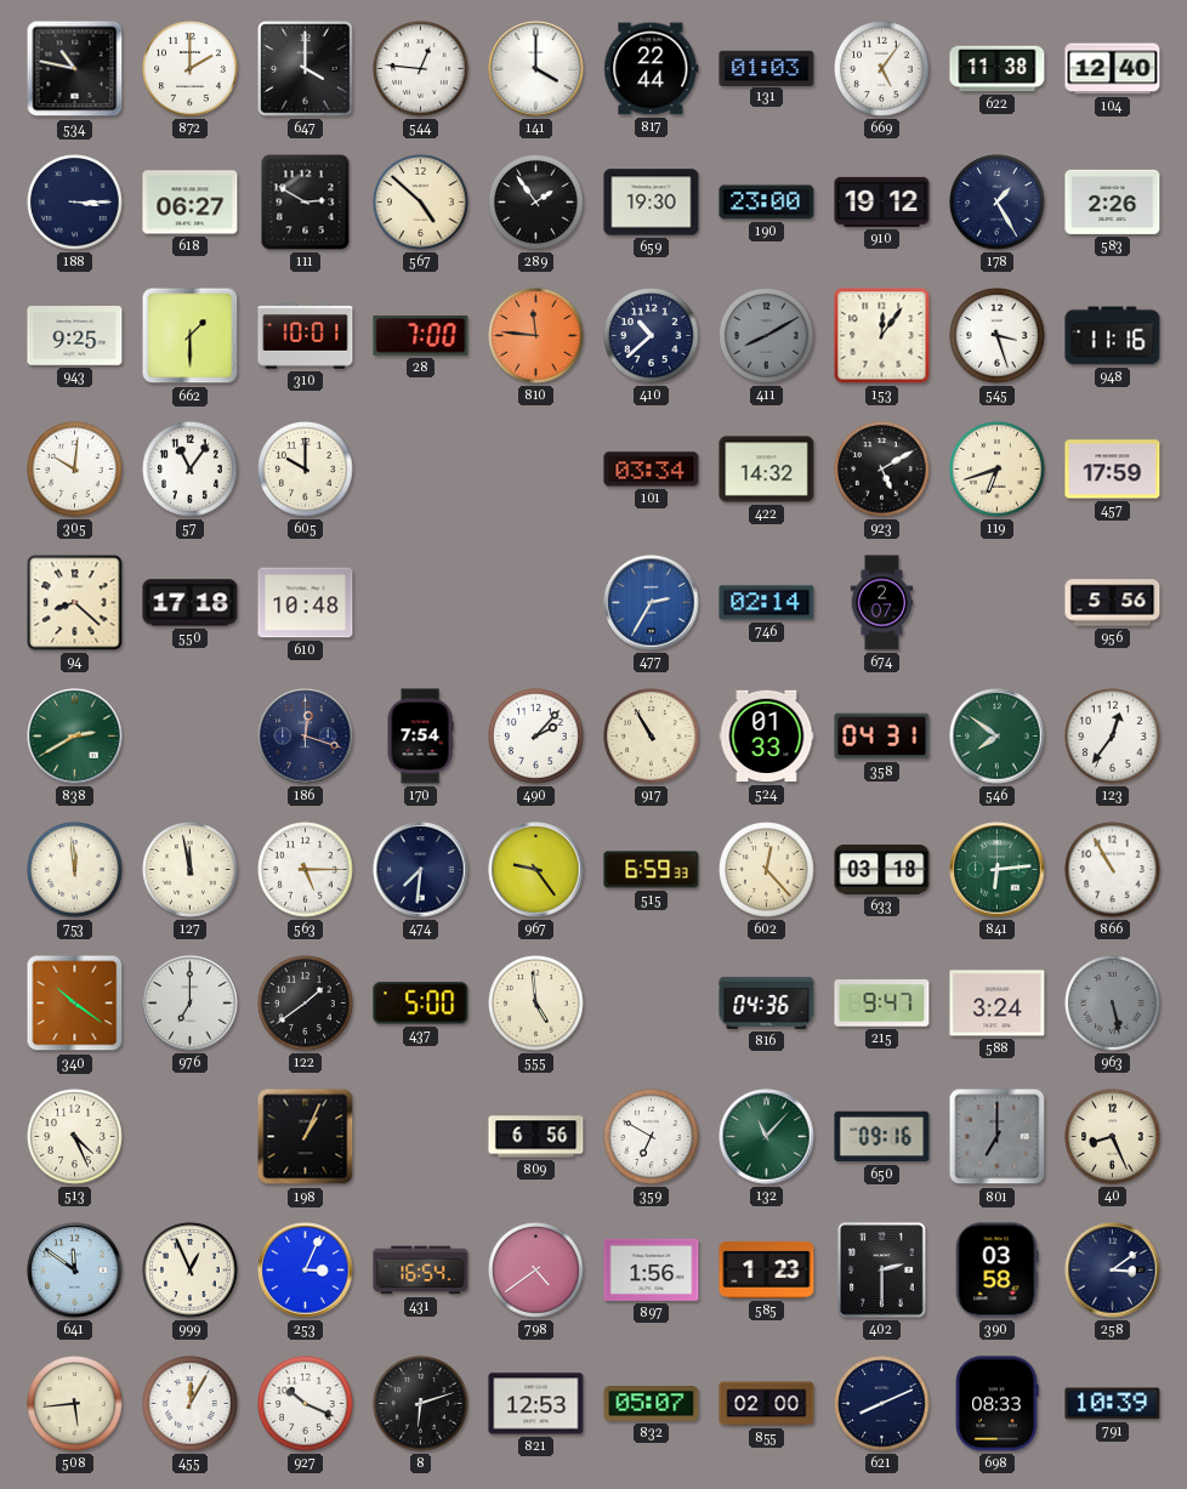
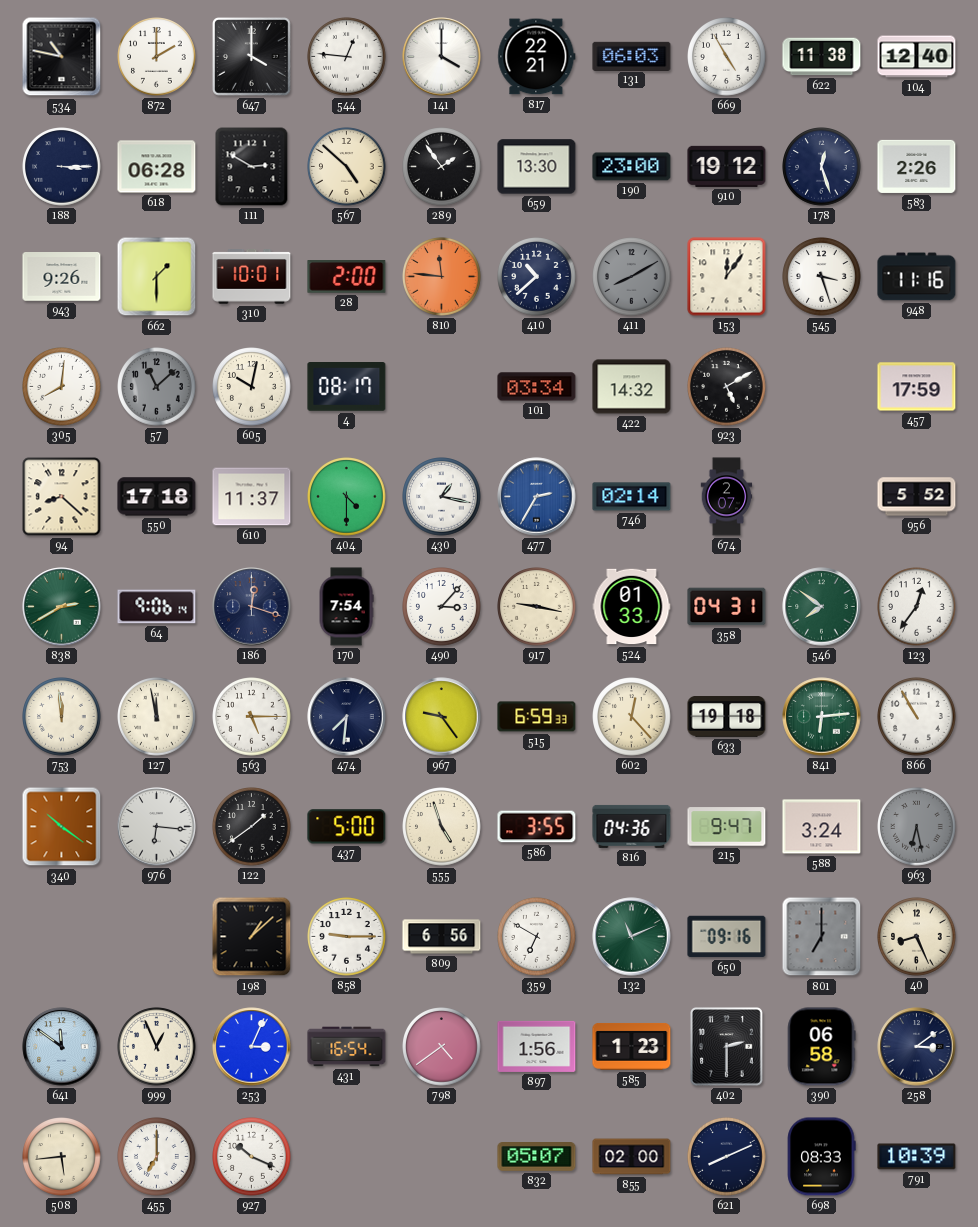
817: 22:44 -> 22:21 (537, 57)
131: 01:03 -> 06:03 (632, 56)
669: 5:06 -> 4:55 (727, 57)
618: 06:27 -> 06:28 (157, 167)
659: 19:30 -> 13:30 (537, 167)
178: 1:25 -> 12:27 (822, 167)
943: 9:25 -> 9:26 (62, 277)
28: 7:00 -> 2:00 (347, 277)
305: 10:01 -> 8:01 (62, 387)
57: 11:06 -> 11:08 (157, 387)
57 dial: white -> grey (157, 387)
605: 10:00 -> 10:02 (252, 387)
4: none -> 08:17 (347, 387)
119: 6:42 -> none (998, 470)
610: 10:48 -> 11:37 (252, 497)
404: none -> 4:30 (347, 497)
430: none -> 1:17 (442, 497)
956: 5:56 -> 5:52 (917, 497)
64: none -> 9:06 (157, 607)
490: 2:07 -> 3:07 (442, 607)
917: 10:55 -> 9:17 (537, 607)
633: 03:18 -> 19:18 (727, 717)
976: 7:00 -> 6:16 (157, 827)
555: 4:59 -> 4:57 (442, 827)
586: none -> 3:55 (537, 827)
963: 5:28 -> 6:28 (917, 827)
513: 4:26 -> none (75, 1137)
198: 1:04 -> 1:08 (252, 937)
858: none -> 9:15 (347, 937)
132: 11:07 -> 11:11 (632, 937)
390: 03:58 -> 06:58 (821, 1047)
455: 12:05 -> 7:00 (157, 1157)
8: 6:12 -> none (421, 1404)
821: 12:53 -> none (536, 1404)
